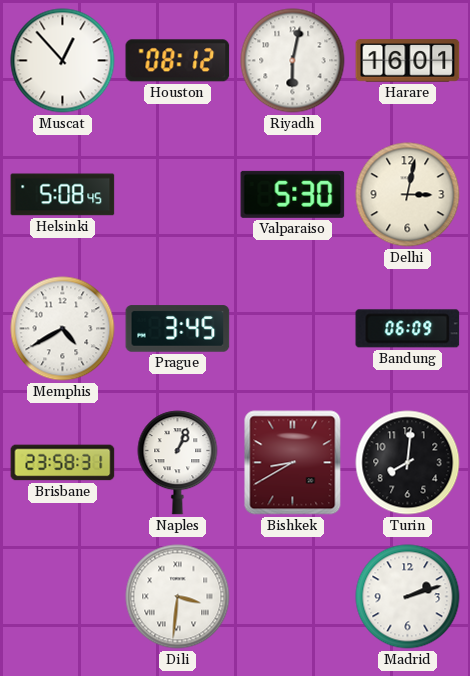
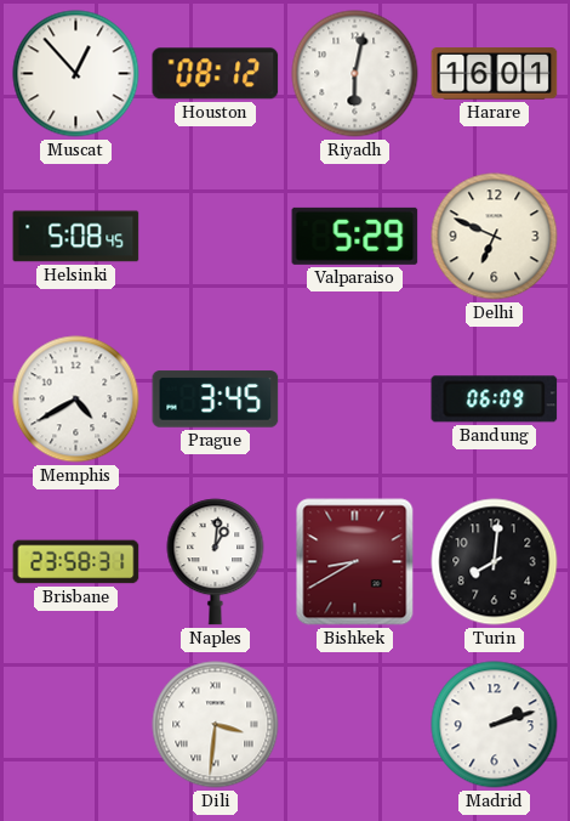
Valparaiso: 5:30 -> 5:29 (355, 236)
Delhi: 3:02 -> 6:49 (495, 237)
Naples: 1:04 -> 1:01 (216, 562)
